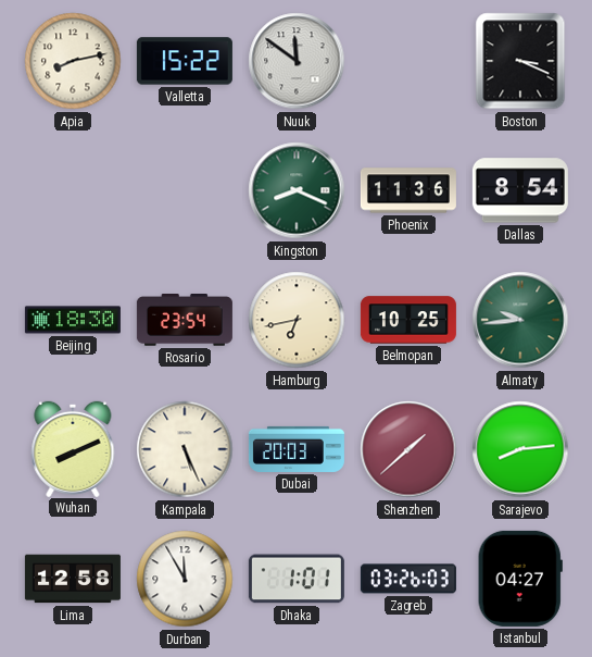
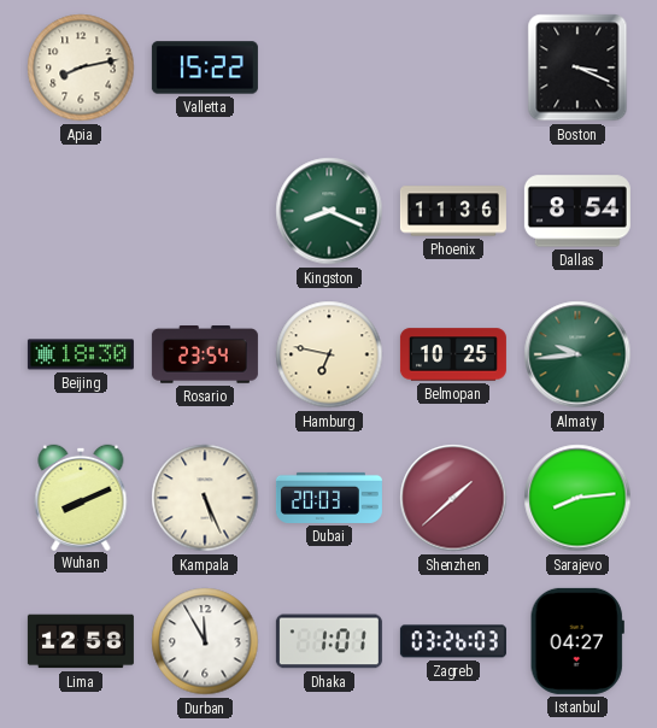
Nuuk: 11:51 -> none (297, 61)
Hamburg: 6:43 -> 6:47 (329, 354)
